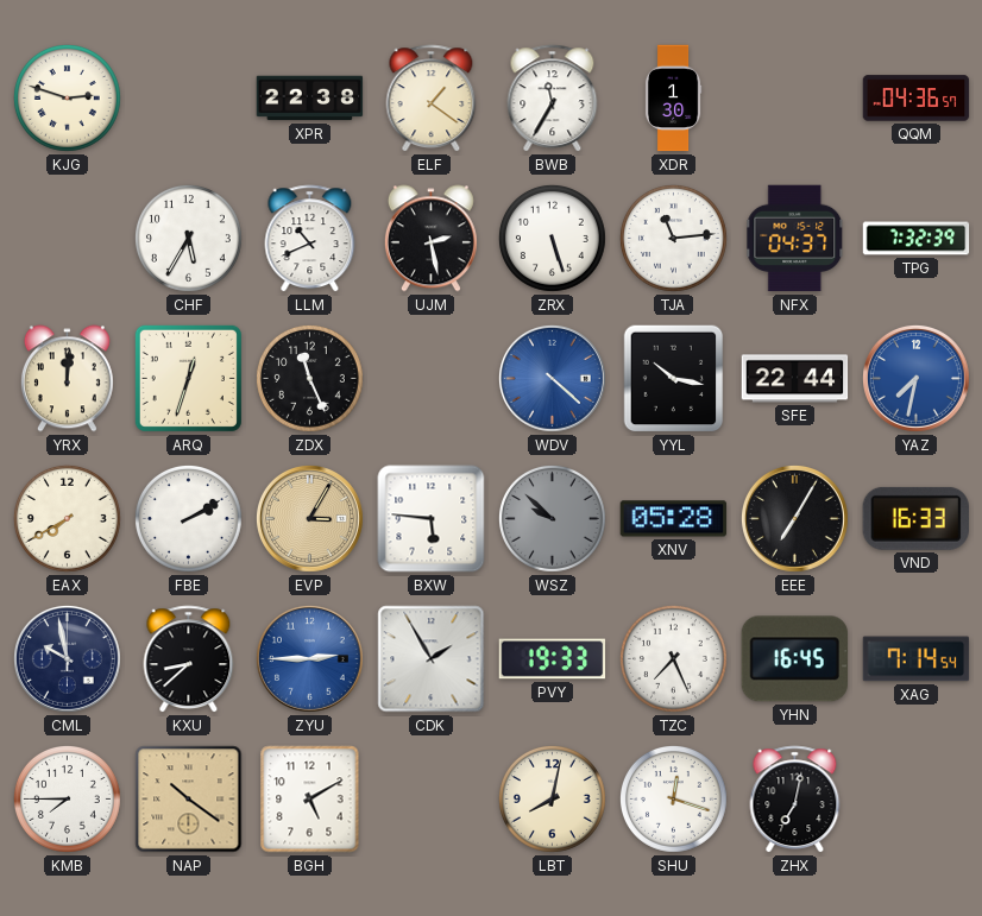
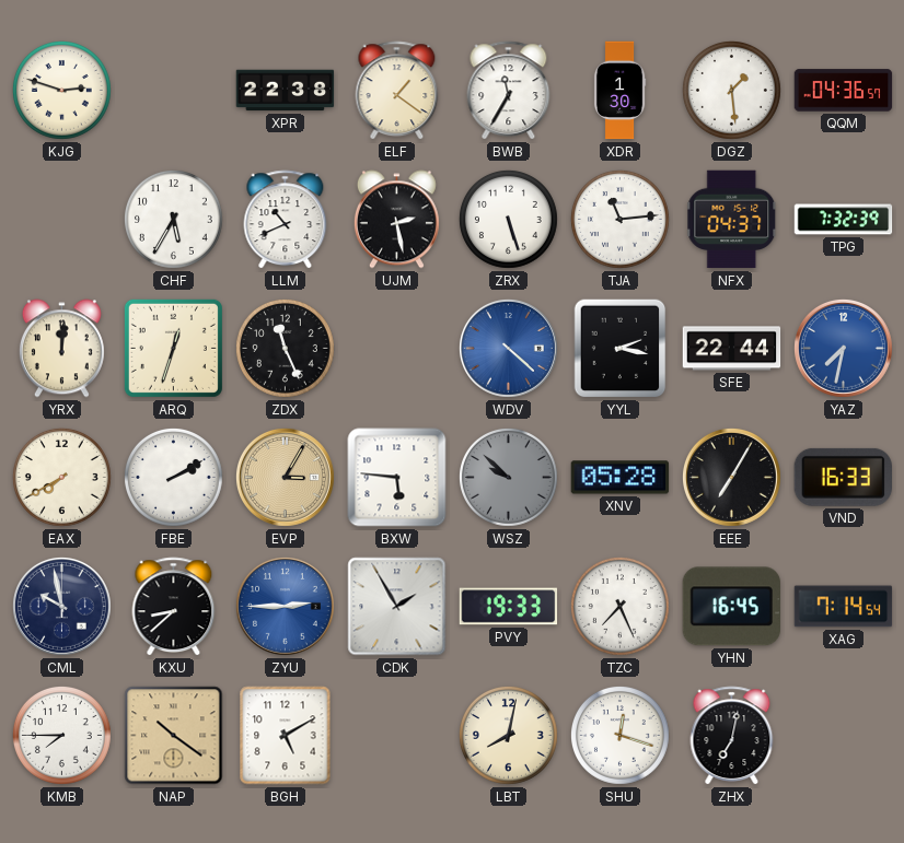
DGZ: none -> 1:29 (731, 90)
YYL: 10:17 -> 2:17 (621, 349)
